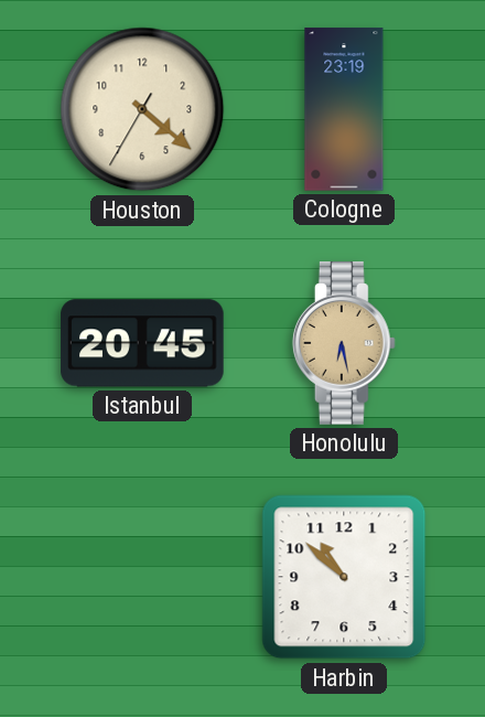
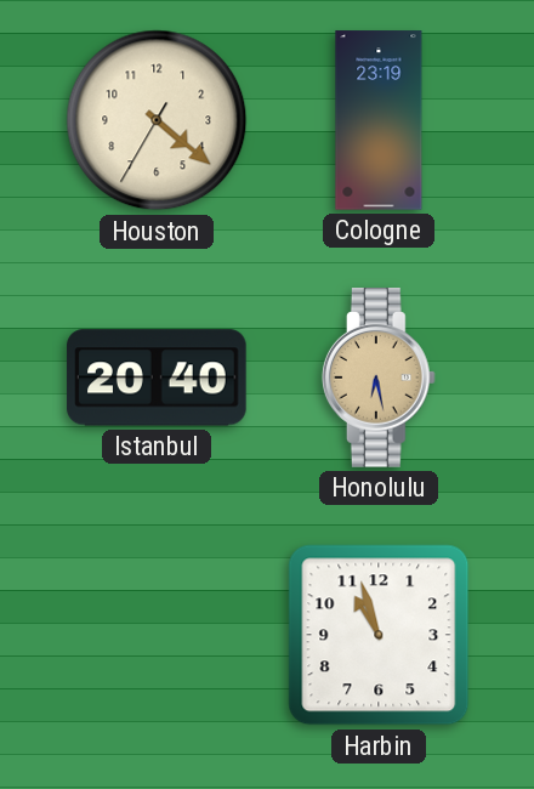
Istanbul: 20:45 -> 20:40 (157, 378)
Harbin: 10:52 -> 10:57 (379, 635)
